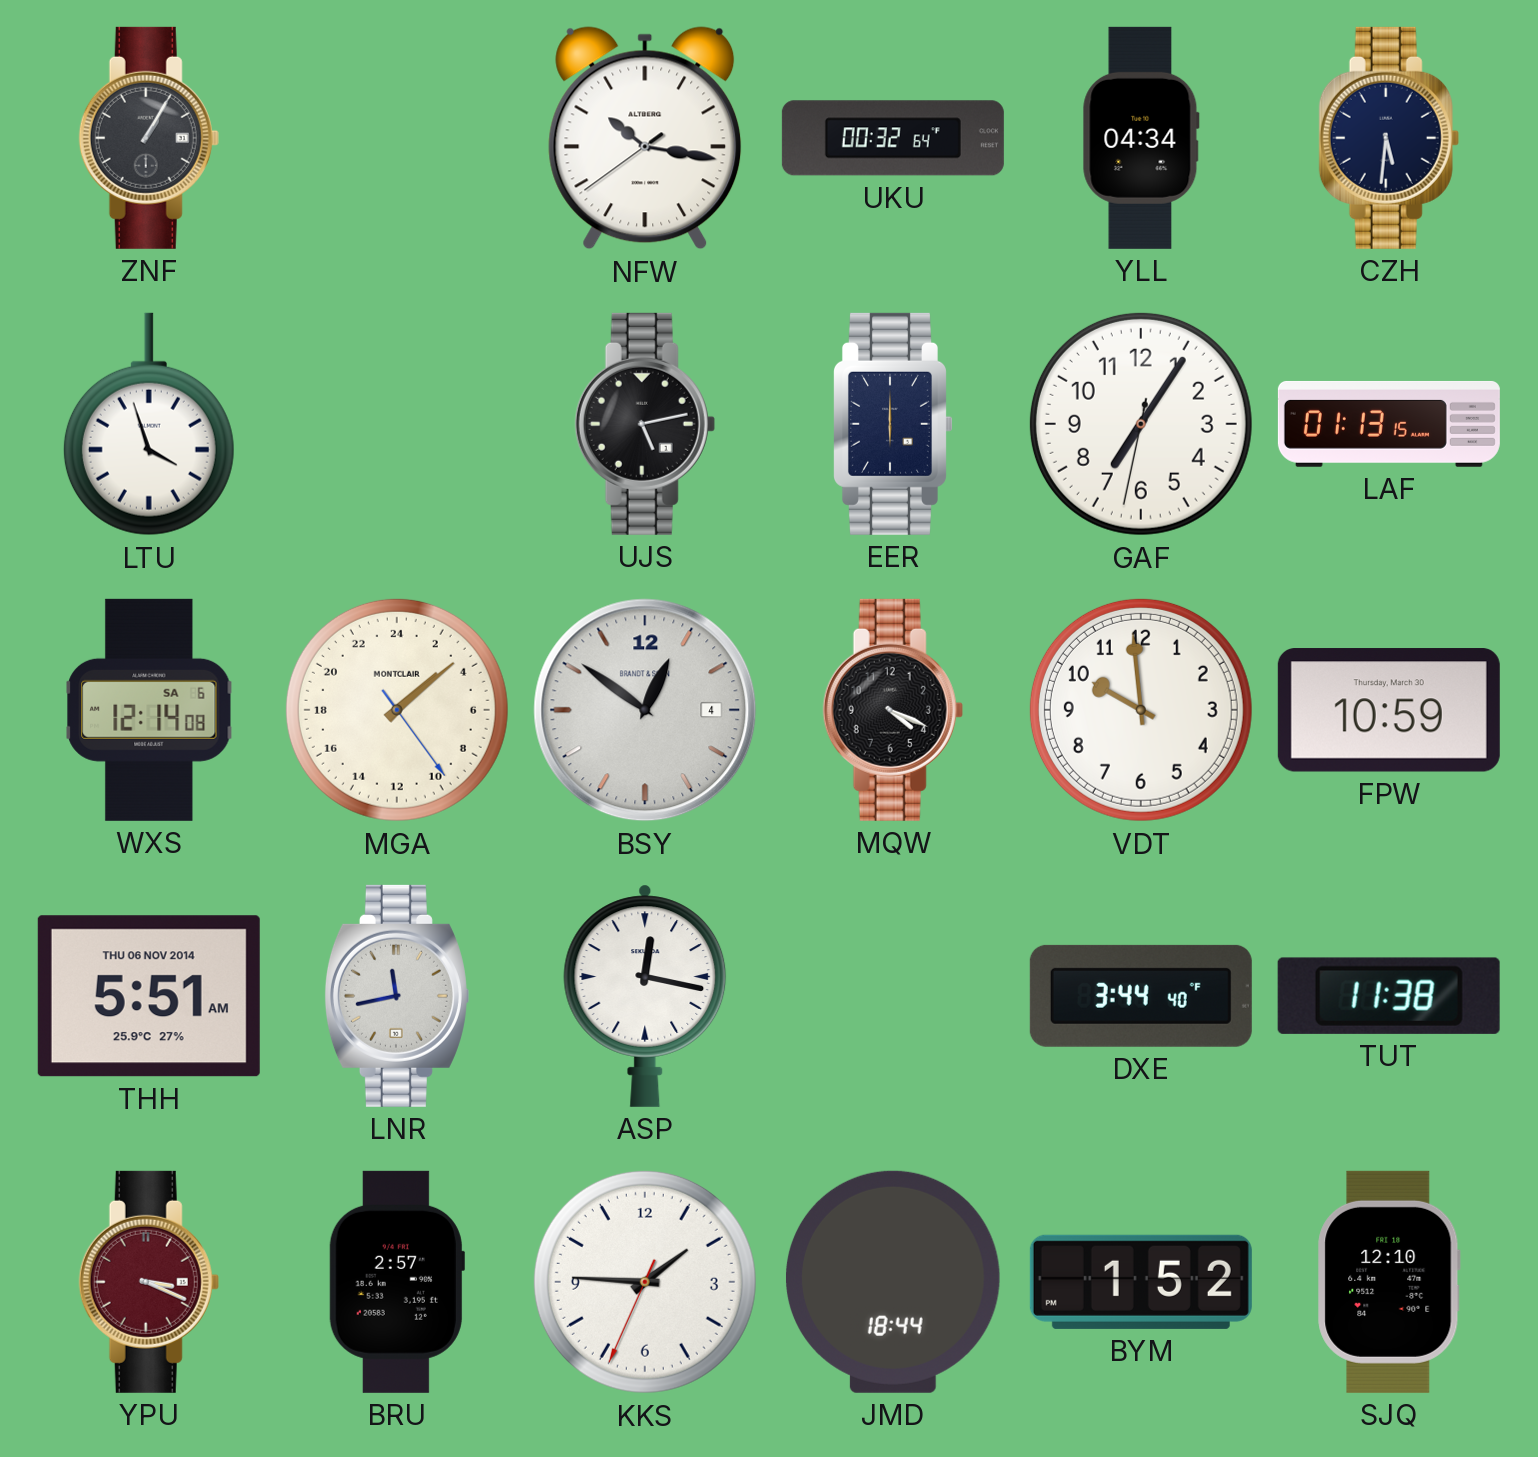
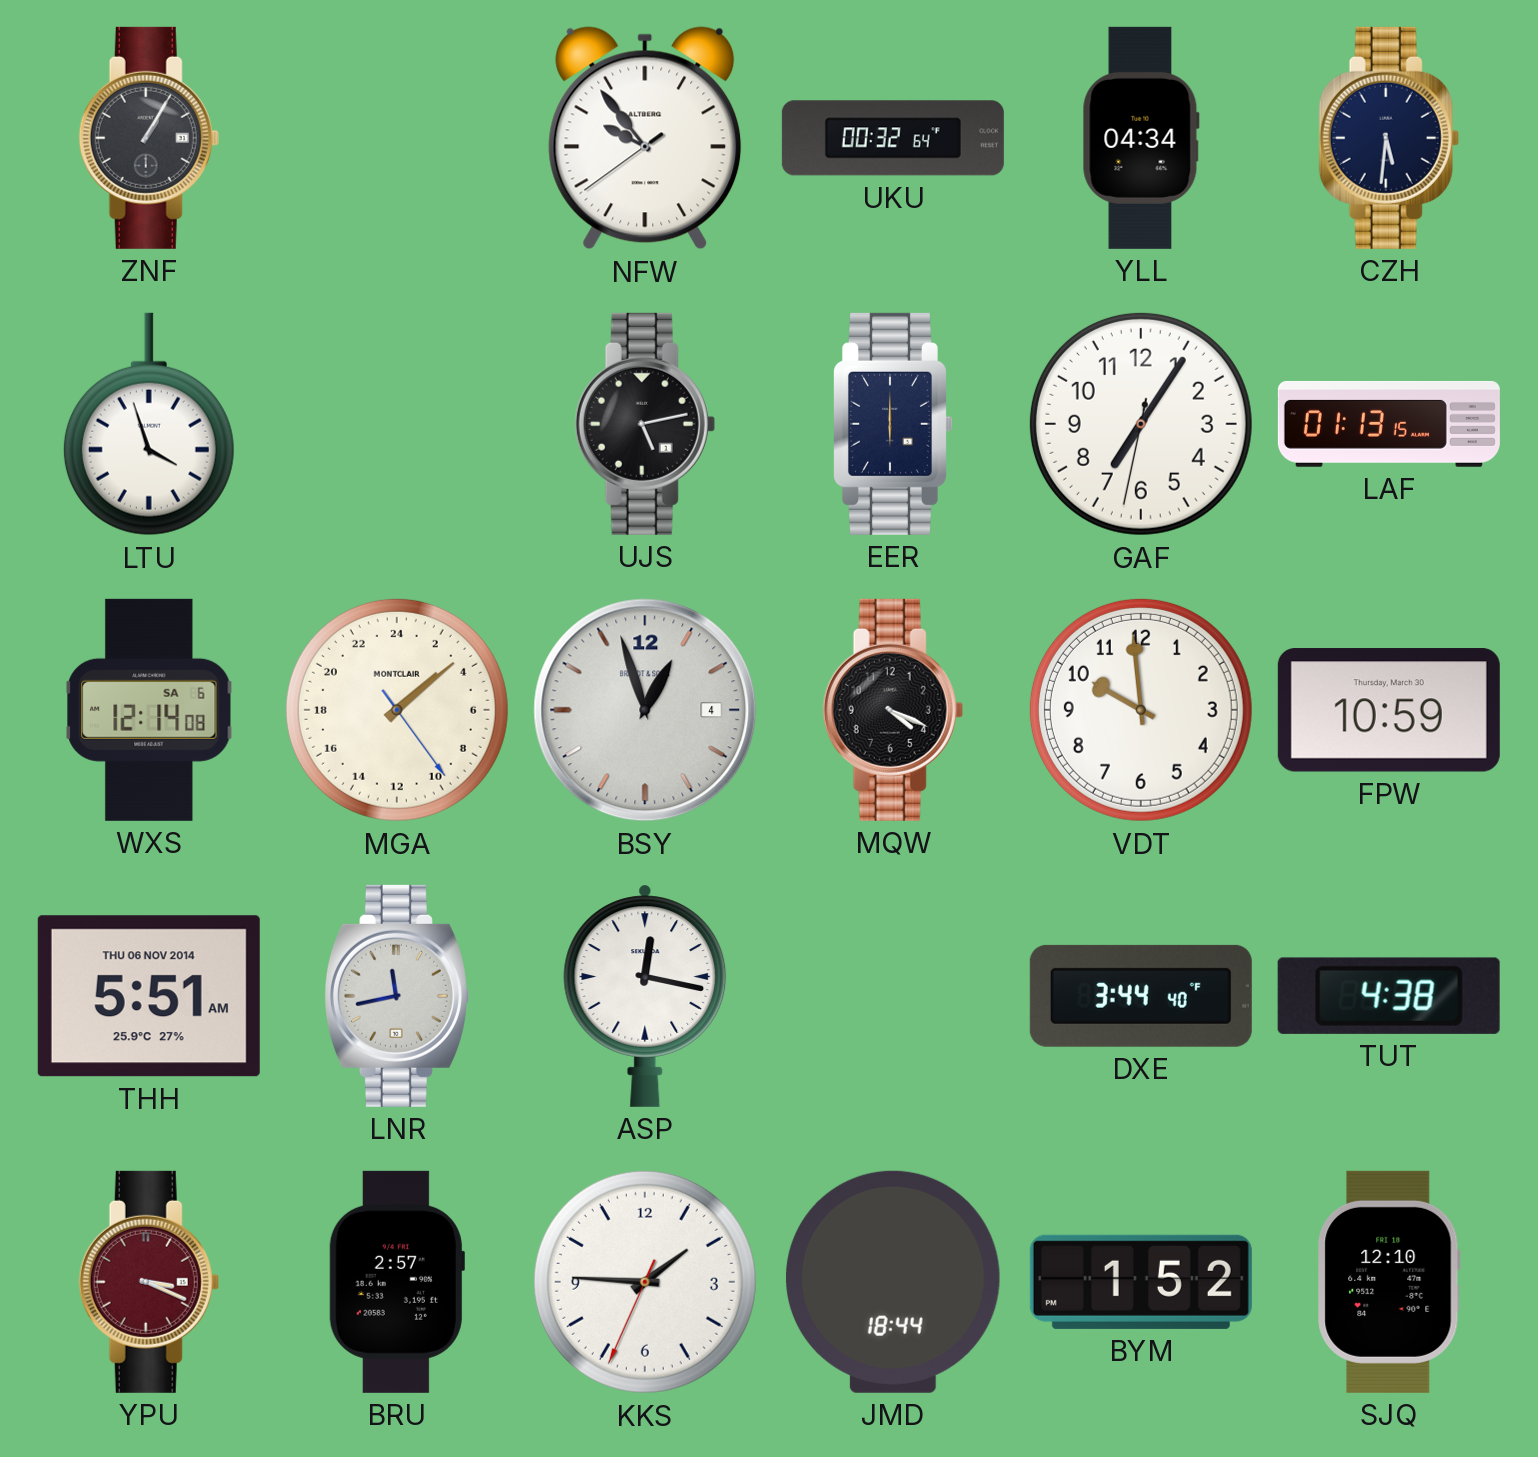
NFW: 10:16 -> 9:53 (645, 138)
BSY: 12:51 -> 12:57 (645, 710)
TUT: 11:38 -> 4:38 (1389, 996)
